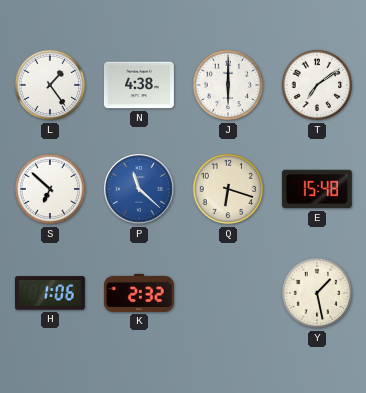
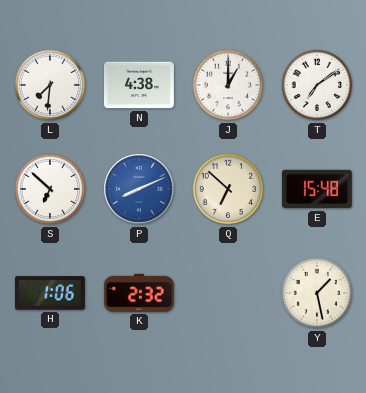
L: 1:24 -> 7:31 (50, 85)
J: 6:00 -> 1:00 (228, 85)
P: 11:22 -> 8:11 (139, 189)
Q: 6:18 -> 6:52 (228, 189)
